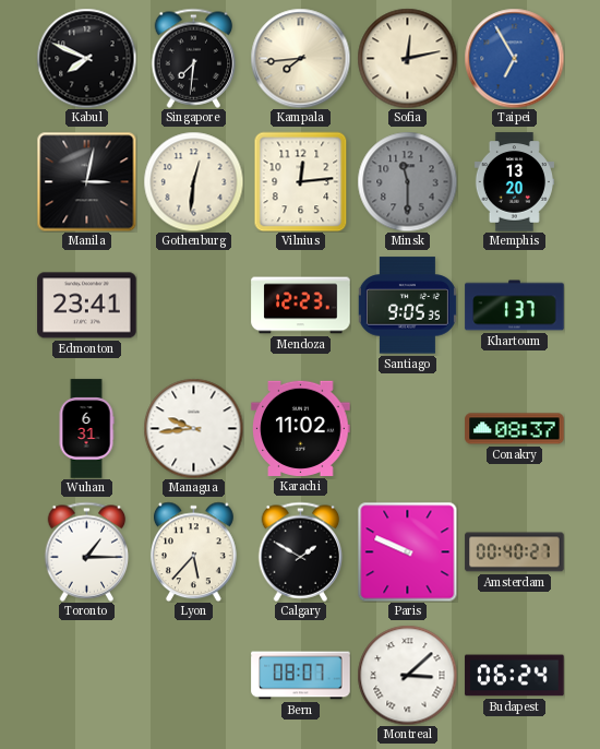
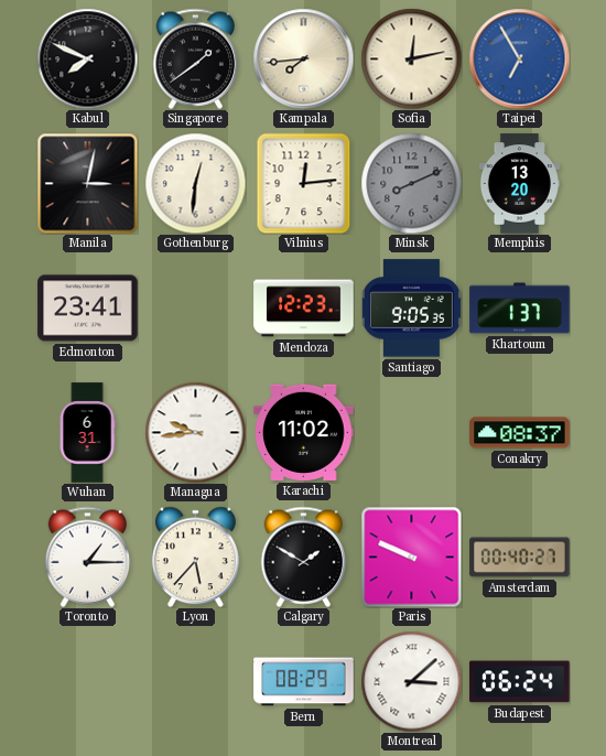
Singapore: 7:31 -> 1:39 (196, 58)
Minsk: 11:30 -> 8:11 (411, 183)
Bern: 08:07 -> 08:29 (304, 682)
